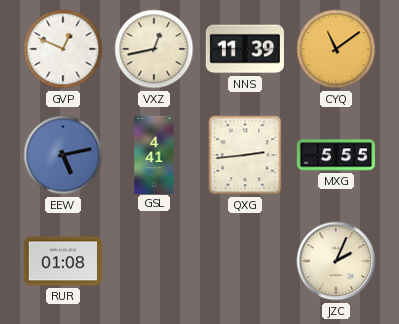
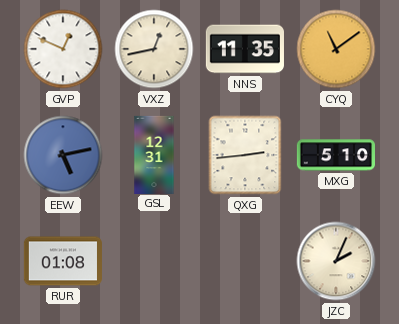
NNS: 11:39 -> 11:35 (245, 49)
GSL: 4:41 -> 12:31 (154, 154)
MXG: 5:55 -> 5:10 (335, 155)
